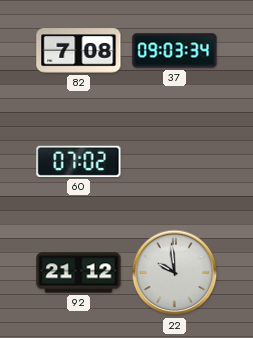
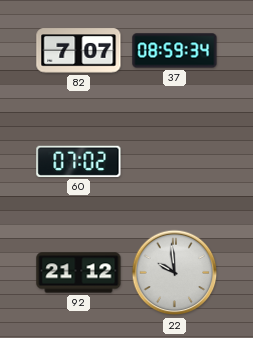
82: 7:08 -> 7:07 (79, 51)
37: 09:03 -> 08:59 (175, 51)
